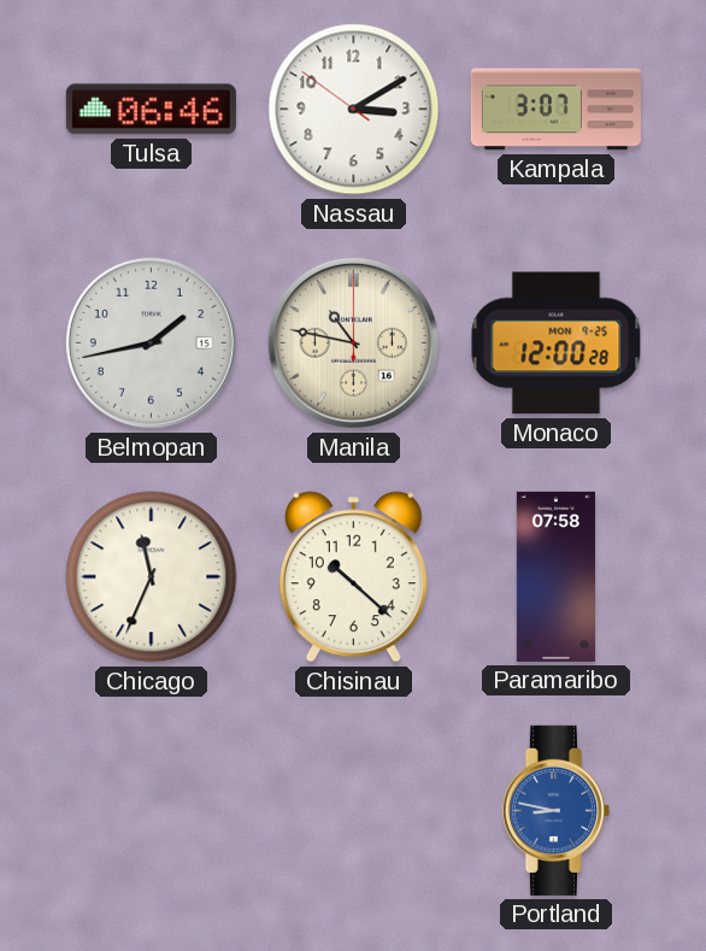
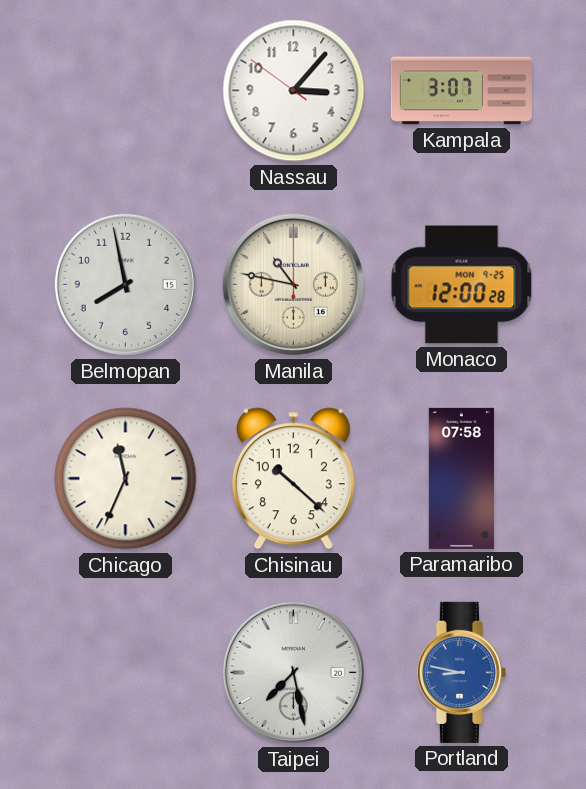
Tulsa: 06:46 -> none (151, 110)
Nassau: 3:09 -> 3:06 (294, 91)
Belmopan: 1:43 -> 7:58 (125, 284)
Taipei: none -> 7:28 (293, 672)
